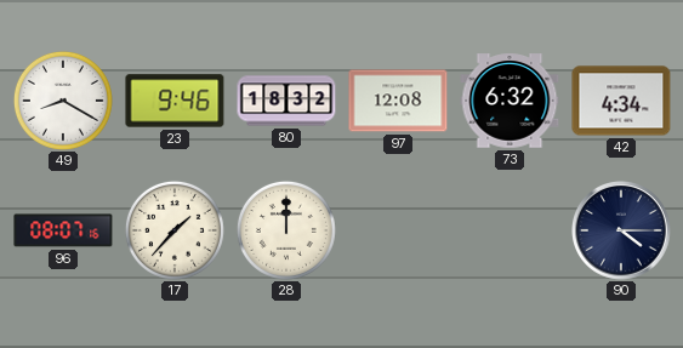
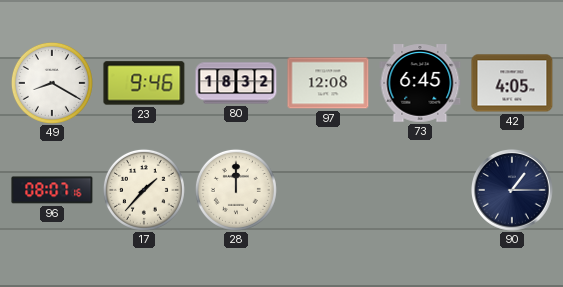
73: 6:32 -> 6:45 (420, 83)
42: 4:34 -> 4:05 (512, 83)
90: 4:15 -> 1:15 (513, 191)
